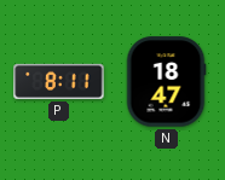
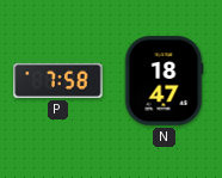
P: 8:11 -> 7:58 (58, 80)
